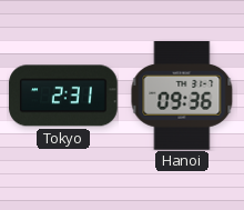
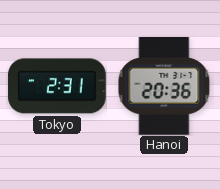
Hanoi: 09:36 -> 20:36 (164, 86)
